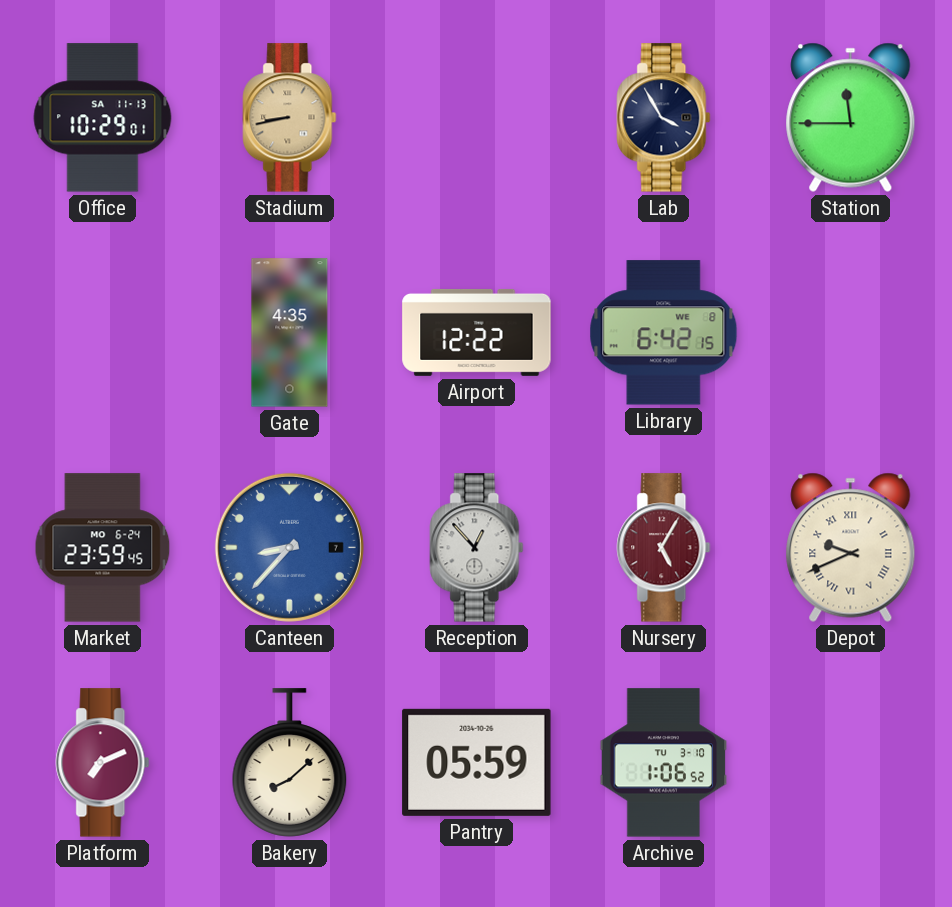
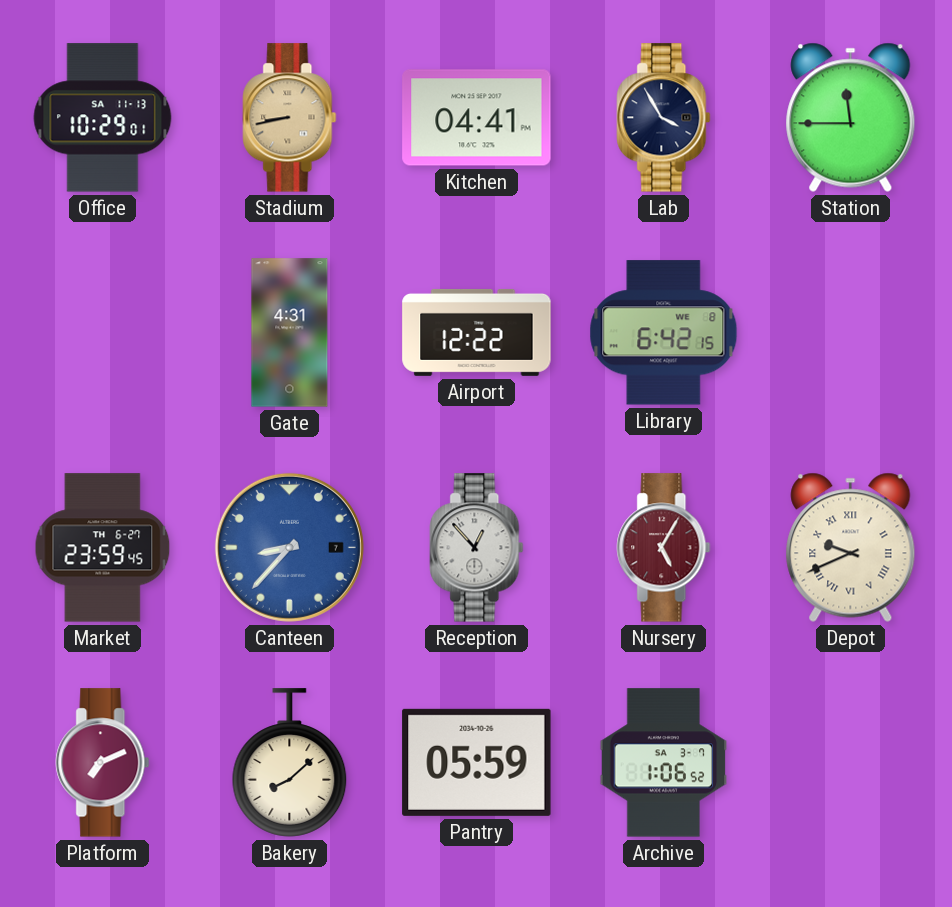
Kitchen: none -> 04:41 (477, 118)
Gate: 4:35 -> 4:31 (290, 333)
Market date: MO 6-24 -> TH 6-27 (103, 548)
Archive date: TU 3-10 -> SA 3-7 (664, 763)
